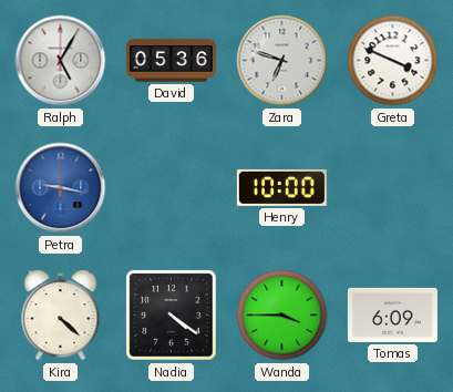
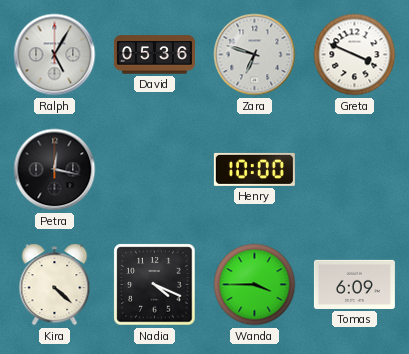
Petra: 9:17 -> 12:17 (55, 170)
Petra dial: blue -> black (55, 170)
Nadia: 4:21 -> 4:19 (155, 285)
